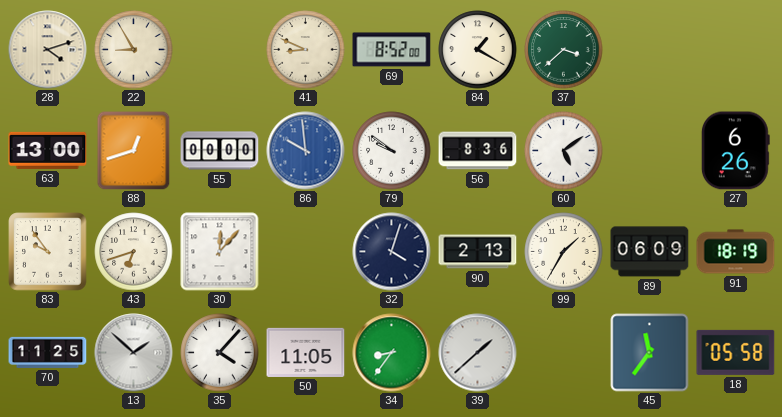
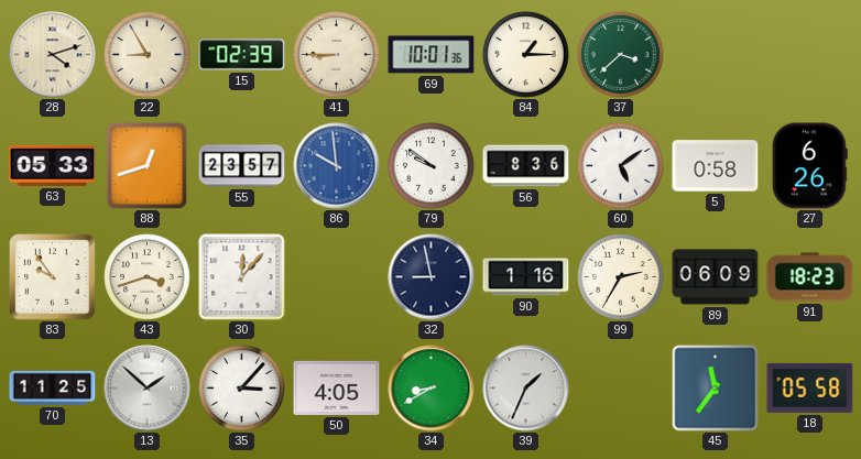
15: none -> 02:39 (242, 55)
41: 8:49 -> 8:45 (337, 55)
69: 8:52 -> 10:01 (432, 55)
84: 1:20 -> 1:15 (526, 55)
63: 13:00 -> 05:33 (53, 165)
55: 00:00 -> 23:57 (242, 166)
5: none -> 0:58 (716, 166)
43: 6:42 -> 3:42 (148, 277)
32: 4:03 -> 8:58 (432, 277)
90: 2:13 -> 1:16 (526, 277)
99: 1:35 -> 2:35 (621, 277)
91: 18:19 -> 18:23 (810, 277)
35: 4:07 -> 3:07 (242, 389)
50: 11:05 -> 4:05 (337, 387)
34: 8:36 -> 8:40 (432, 389)
39: 1:38 -> 1:34 (526, 389)
